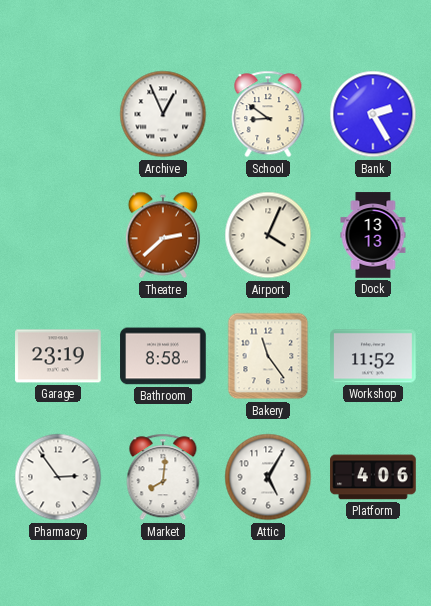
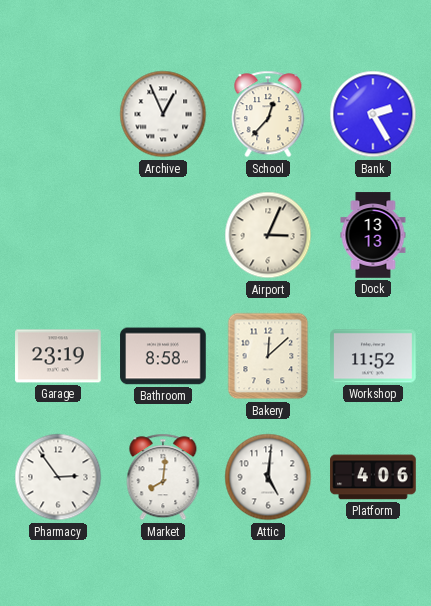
School: 8:51 -> 12:37 (268, 114)
Theatre: 2:38 -> none (163, 235)
Airport: 4:04 -> 3:04 (268, 235)
Bakery: 11:24 -> 12:08 (268, 356)
Attic: 5:05 -> 5:01 (268, 477)
